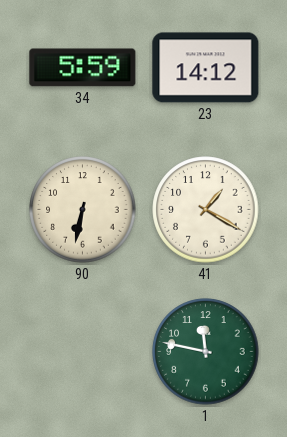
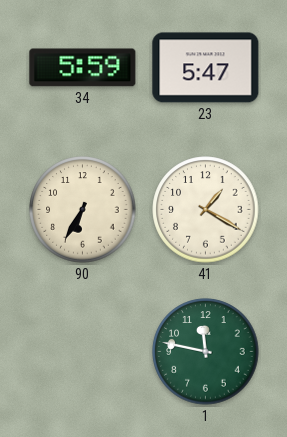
23: 14:12 -> 5:47 (206, 68)
90: 6:32 -> 6:35 (83, 210)
